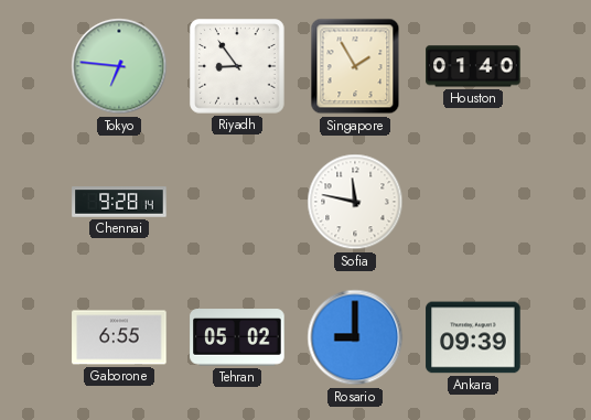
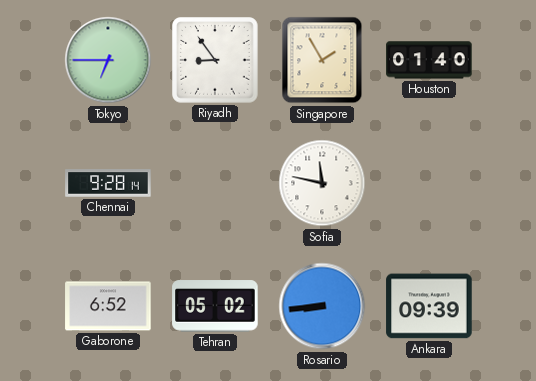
Tokyo: 6:46 -> 6:45 (108, 60)
Gaborone: 6:55 -> 6:52 (108, 306)
Rosario: 9:00 -> 8:44 (322, 306)
